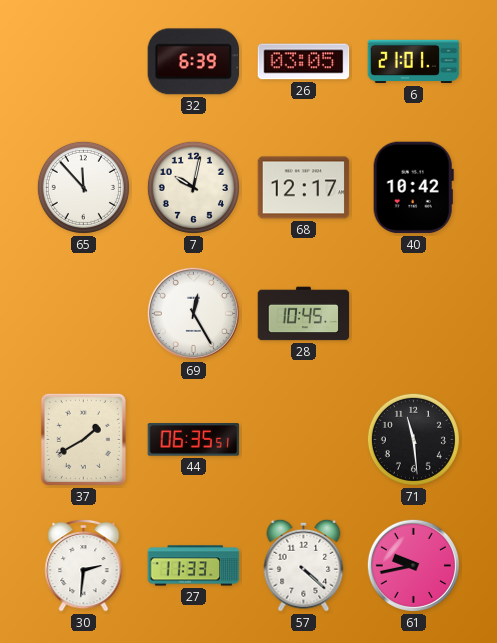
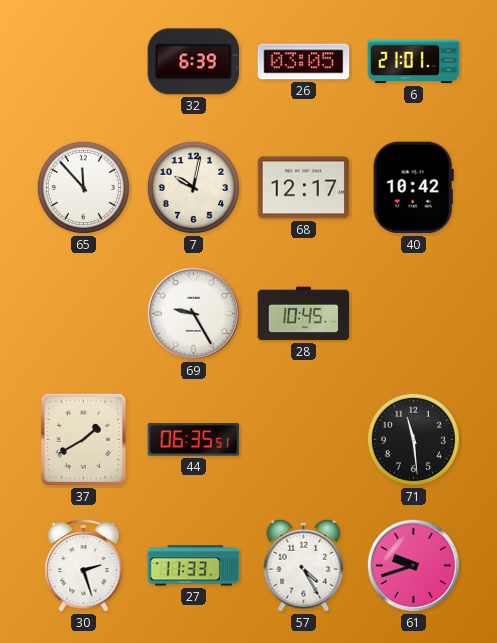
69: 12:25 -> 9:25 (193, 313)
30: 2:31 -> 2:27 (84, 565)
57: 4:22 -> 4:25 (304, 565)
61: 9:43 -> 9:42 (413, 565)
